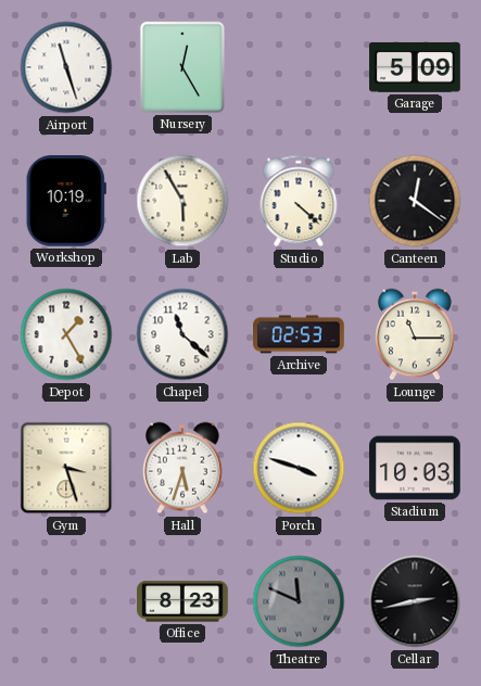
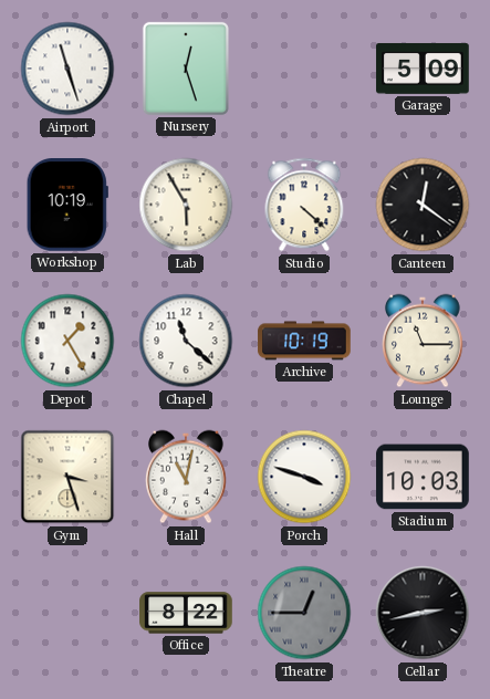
Nursery: 12:25 -> 12:27 (186, 69)
Archive: 02:53 -> 10:19 (304, 341)
Hall: 5:33 -> 11:02 (187, 477)
Office: 8:23 -> 8:22 (186, 613)
Theatre: 11:49 -> 12:45 (304, 613)
